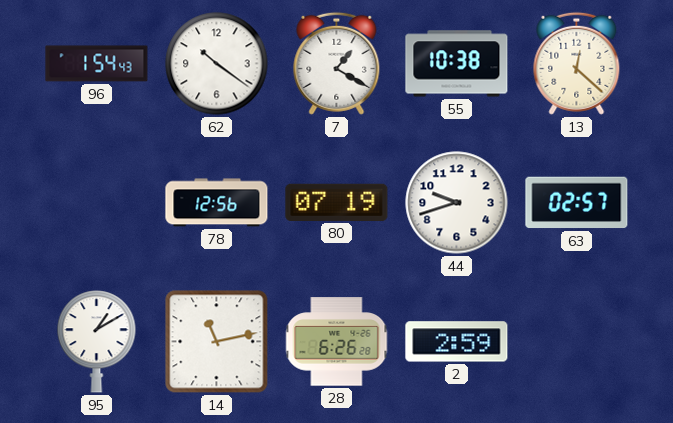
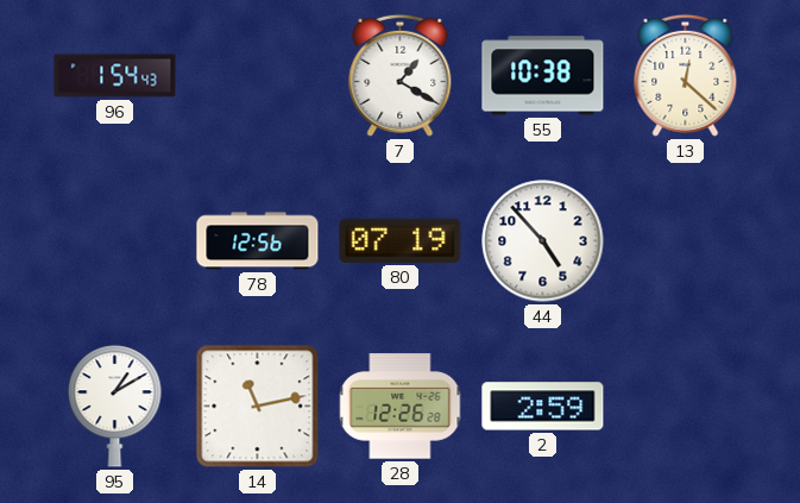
62: 10:21 -> none (217, 64)
44: 9:42 -> 4:53 (543, 241)
63: 02:57 -> none (577, 203)
28: 6:26 -> 12:26 (401, 407)
